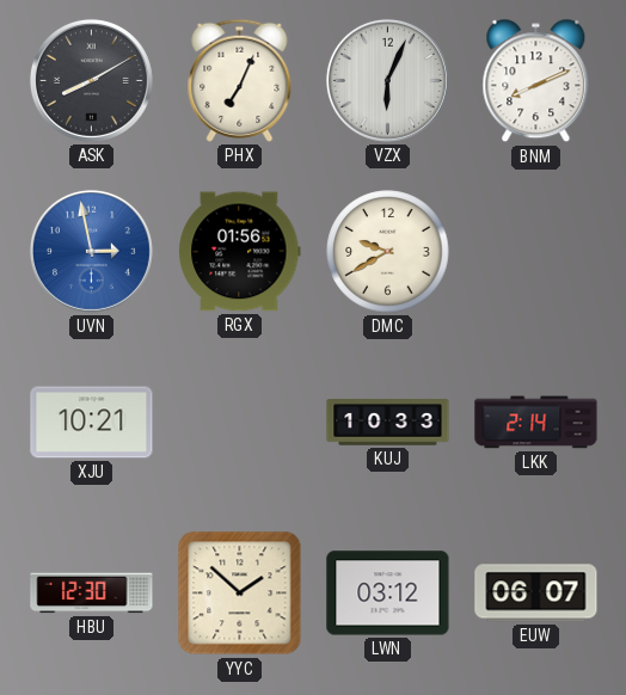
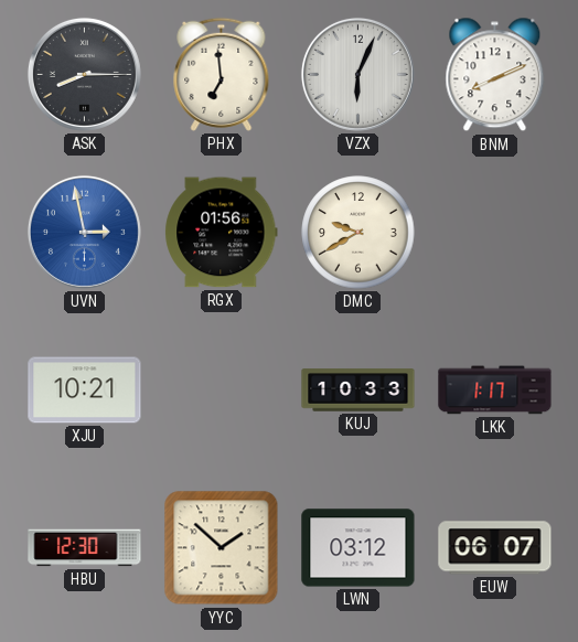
ASK: 8:10 -> 8:15 (84, 74)
PHX: 7:04 -> 6:59 (222, 74)
LKK: 2:14 -> 1:17 (495, 390)
